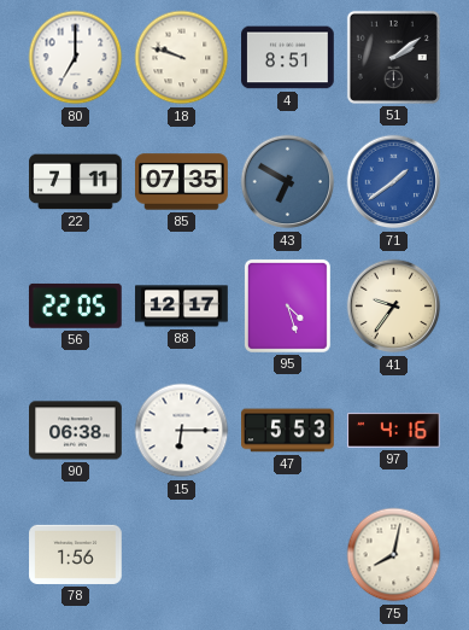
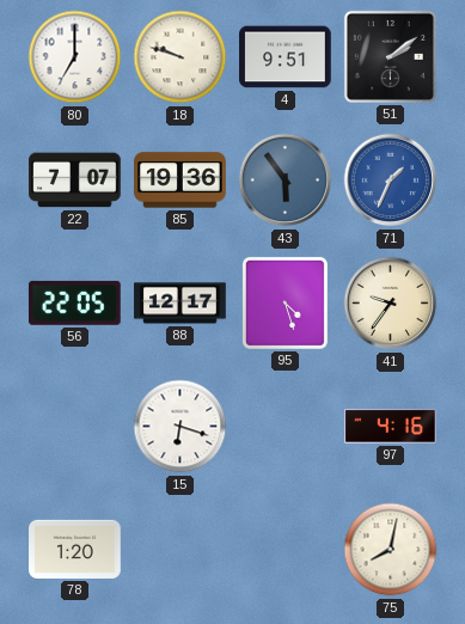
4: 8:51 -> 9:51 (286, 57)
22: 7:11 -> 7:07 (75, 181)
85: 07:35 -> 19:36 (181, 181)
43: 6:50 -> 5:54 (286, 181)
71: 1:39 -> 1:34 (391, 181)
90: 06:38 -> none (76, 431)
15: 6:15 -> 6:18 (181, 427)
47: 5:53 -> none (288, 431)
78: 1:56 -> 1:20 (75, 549)
